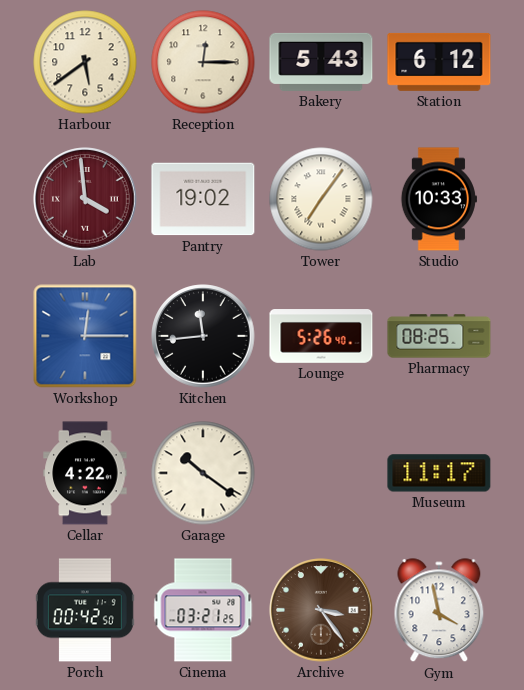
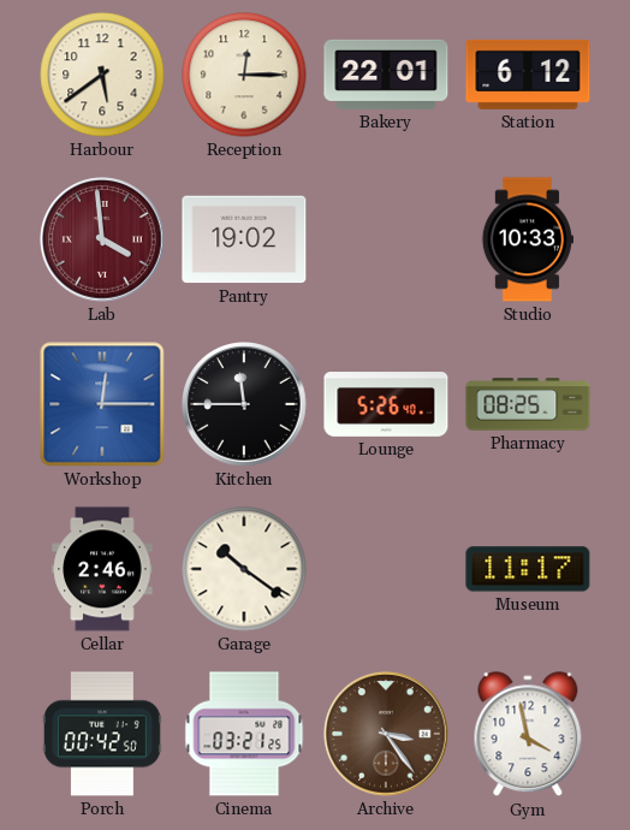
Bakery: 5:43 -> 22:01 (386, 75)
Tower: 7:06 -> none (321, 199)
Kitchen: 11:44 -> 11:45 (244, 404)
Cellar: 4:22 -> 2:46 (102, 569)
